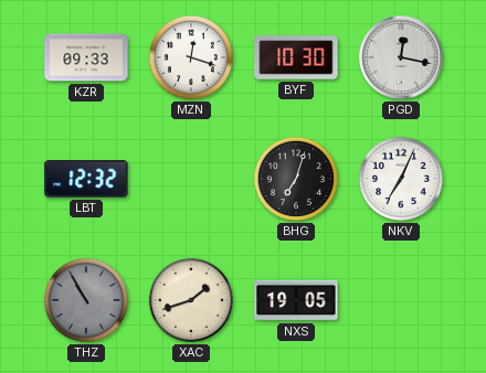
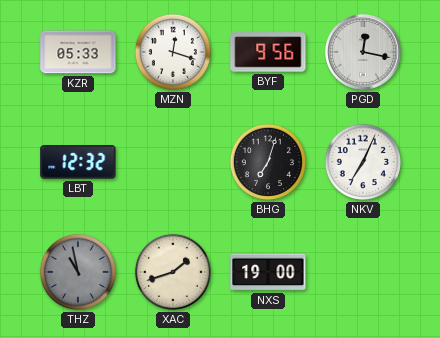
KZR: 09:33 -> 05:33 (78, 52)
BYF: 10:30 -> 9:56 (268, 52)
THZ: 10:55 -> 10:58 (78, 272)
NXS: 19:05 -> 19:00 (268, 272)
